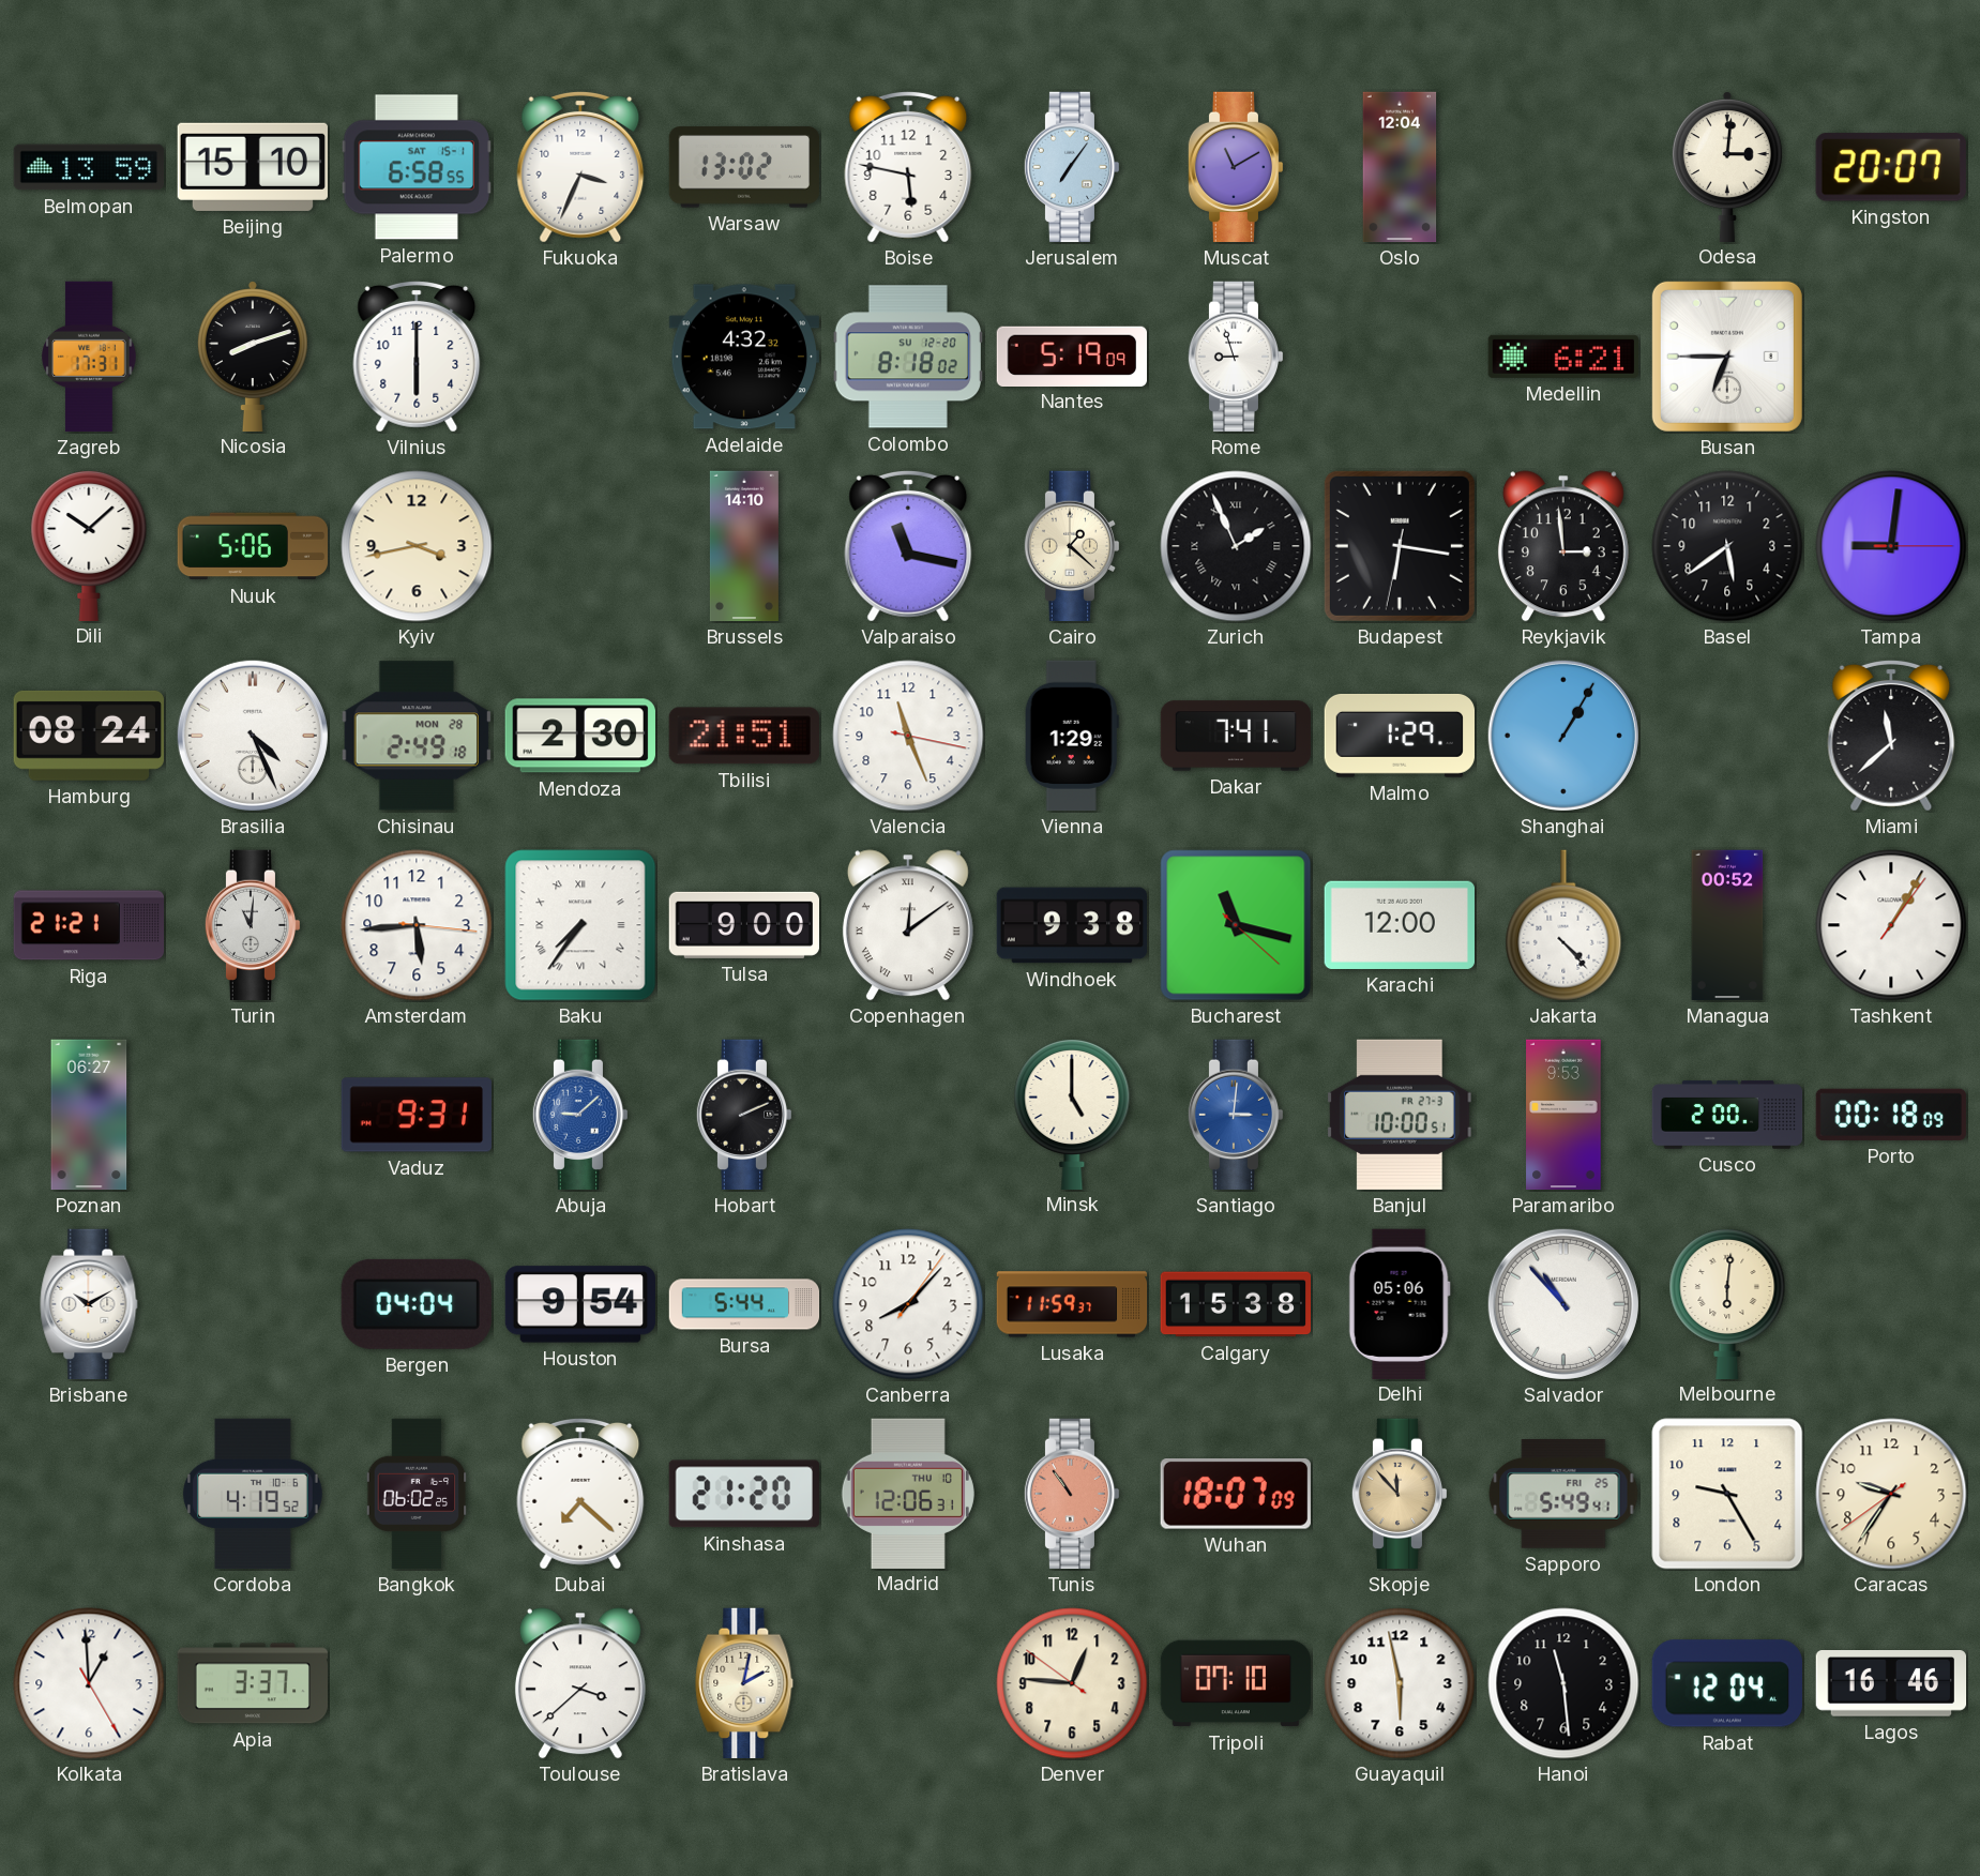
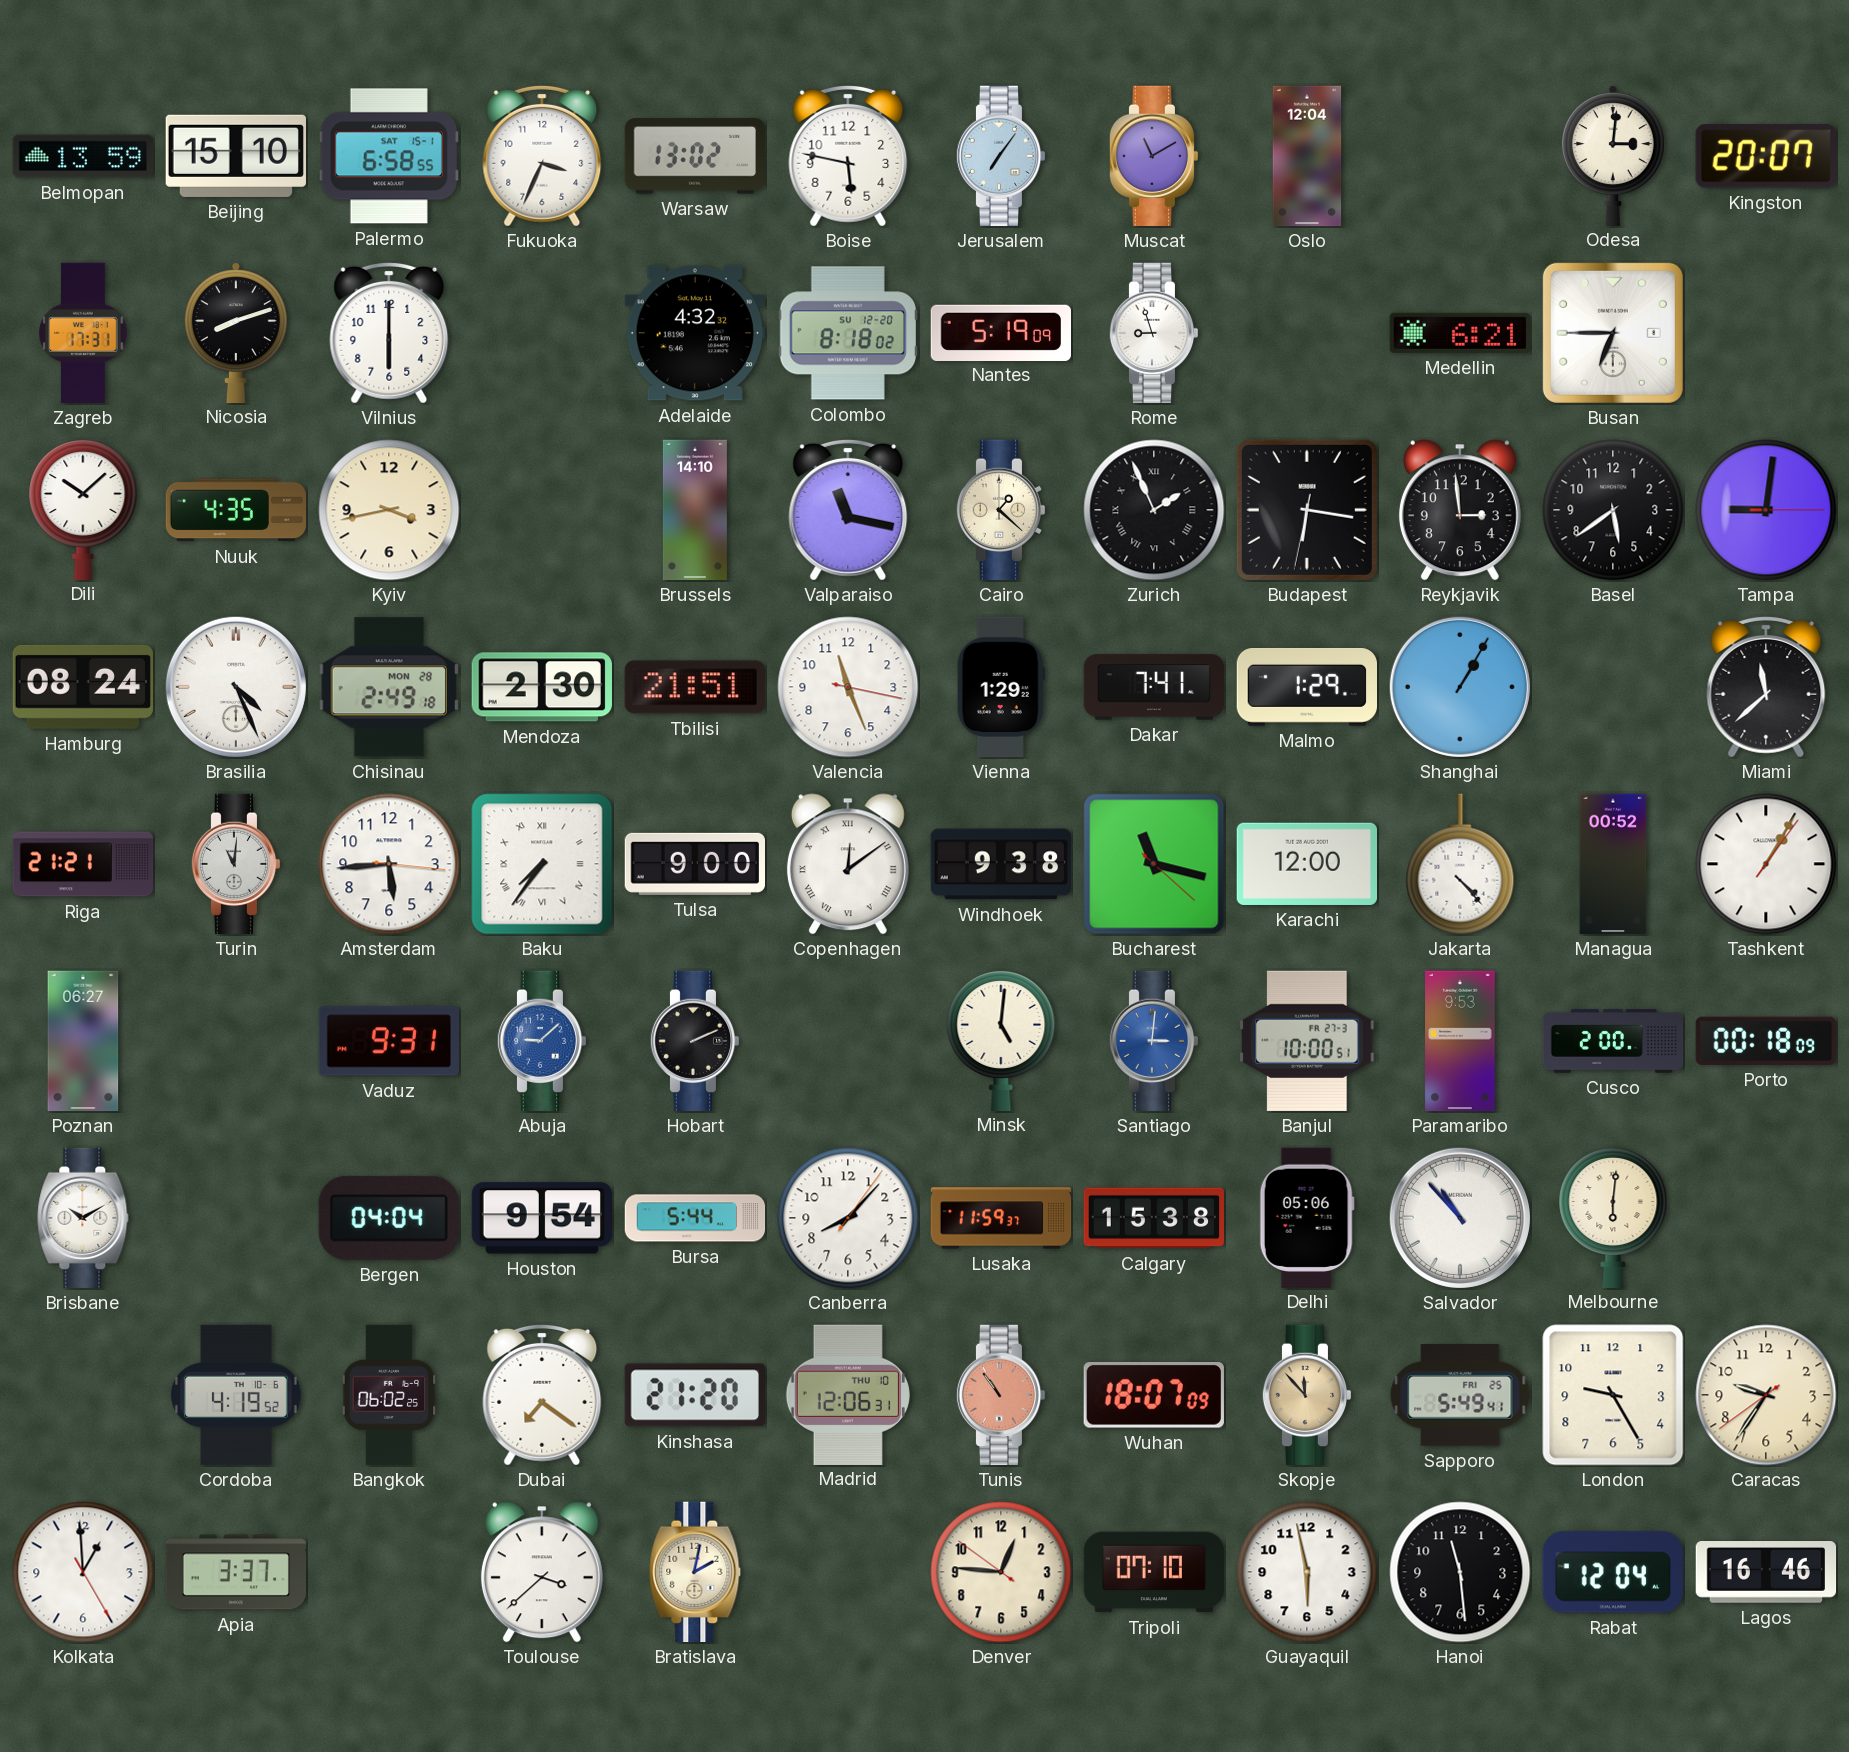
Nuuk: 5:06 -> 4:35 (236, 510)
Minsk: 5:00 -> 5:01 (1001, 1040)
Dubai: 7:22 -> 7:21 (542, 1395)
